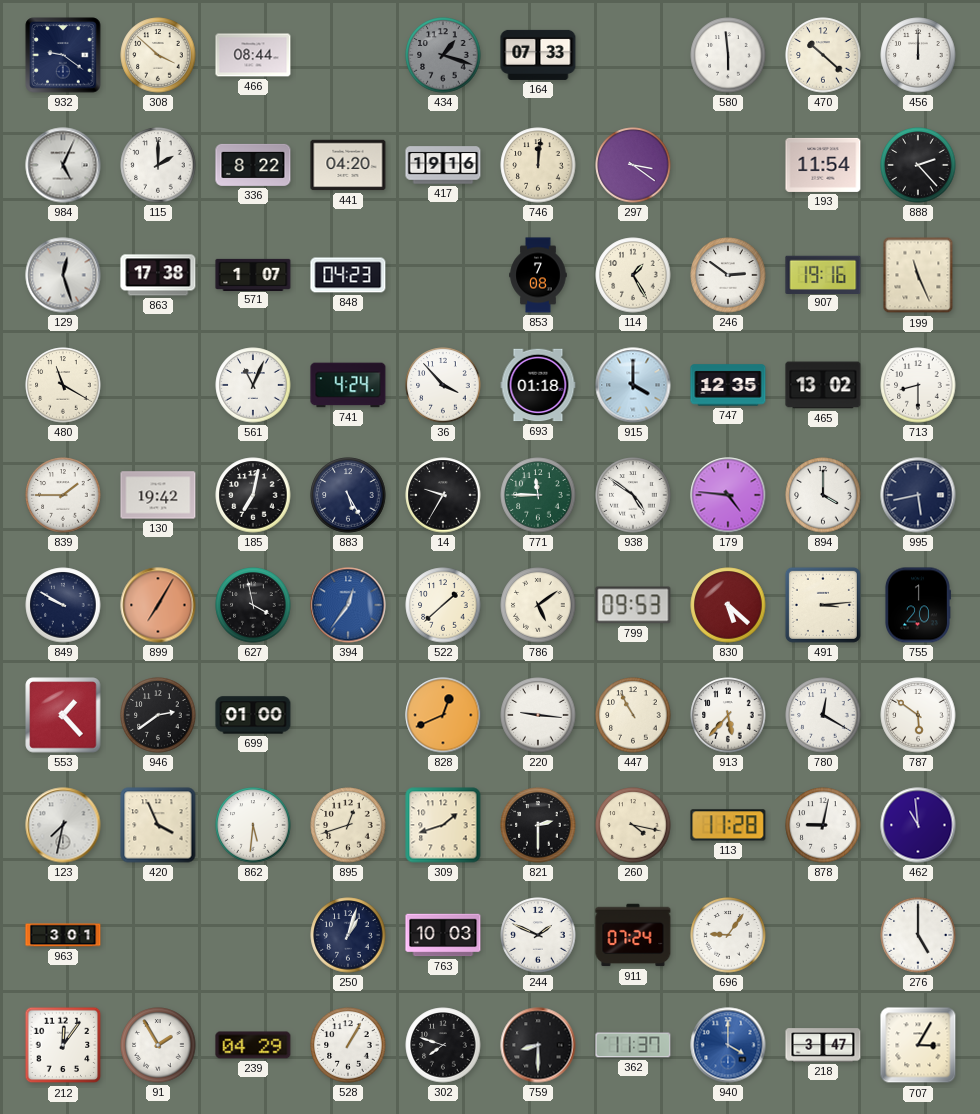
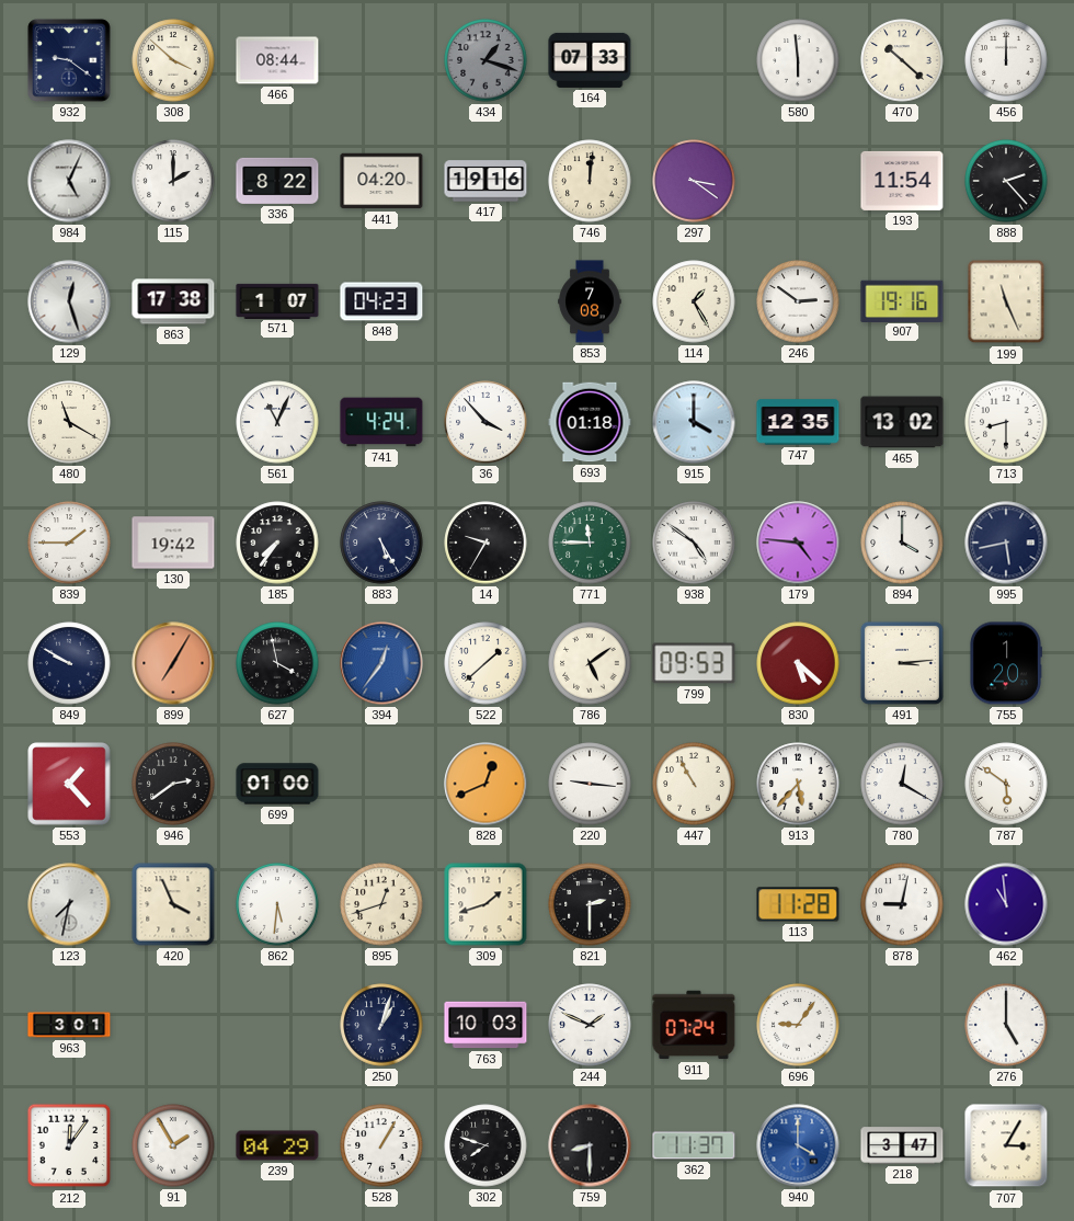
185: 7:02 -> 7:36 (277, 543)
260: 4:17 -> none (633, 825)
